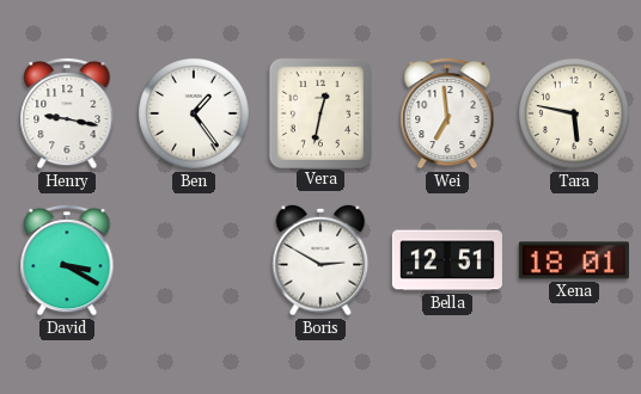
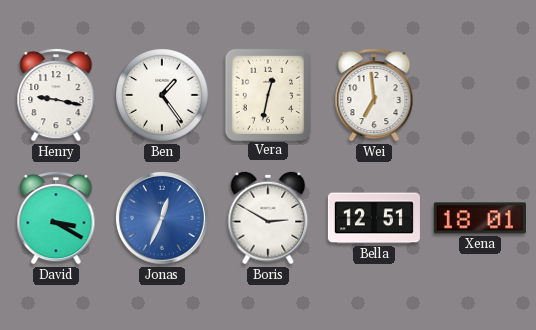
Tara: 5:47 -> none (575, 115)
Jonas: none -> 12:34 (162, 218)
